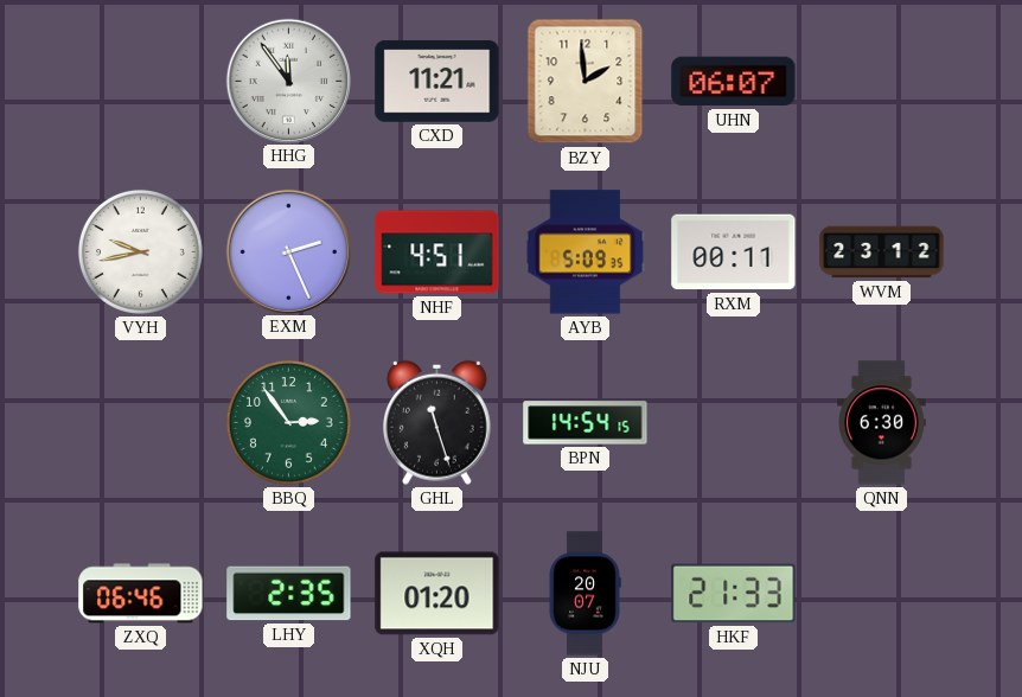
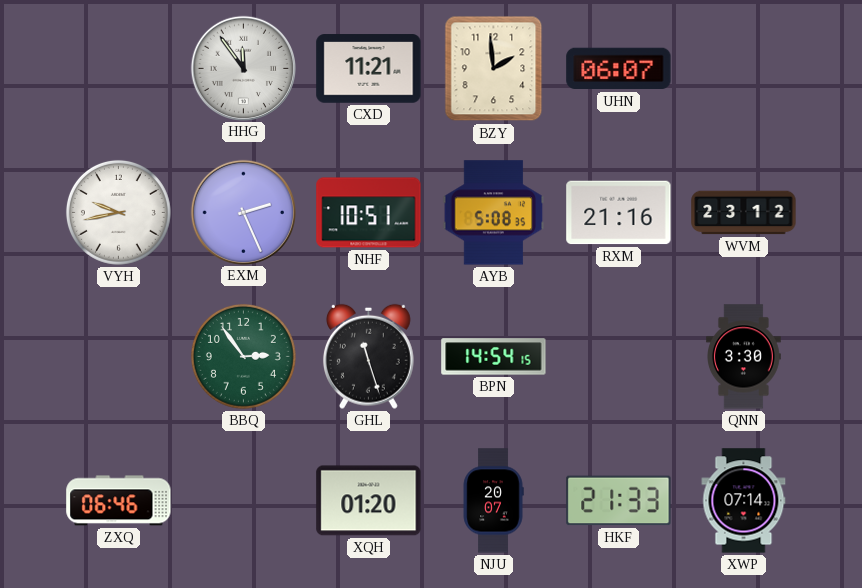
NHF: 4:51 -> 10:51 (369, 213)
AYB: 5:09 -> 5:08 (494, 213)
RXM: 00:11 -> 21:16 (619, 213)
QNN: 6:30 -> 3:30 (744, 357)
LHY: 2:35 -> none (289, 594)
XWP: none -> 07:14 (744, 501)
